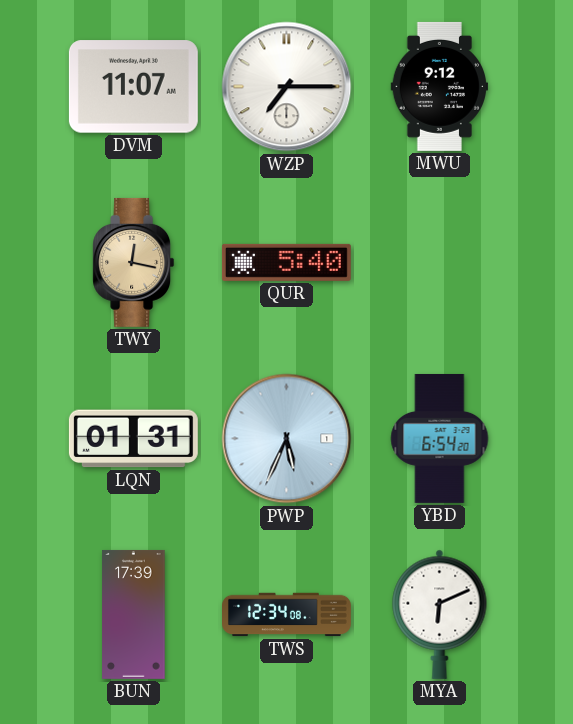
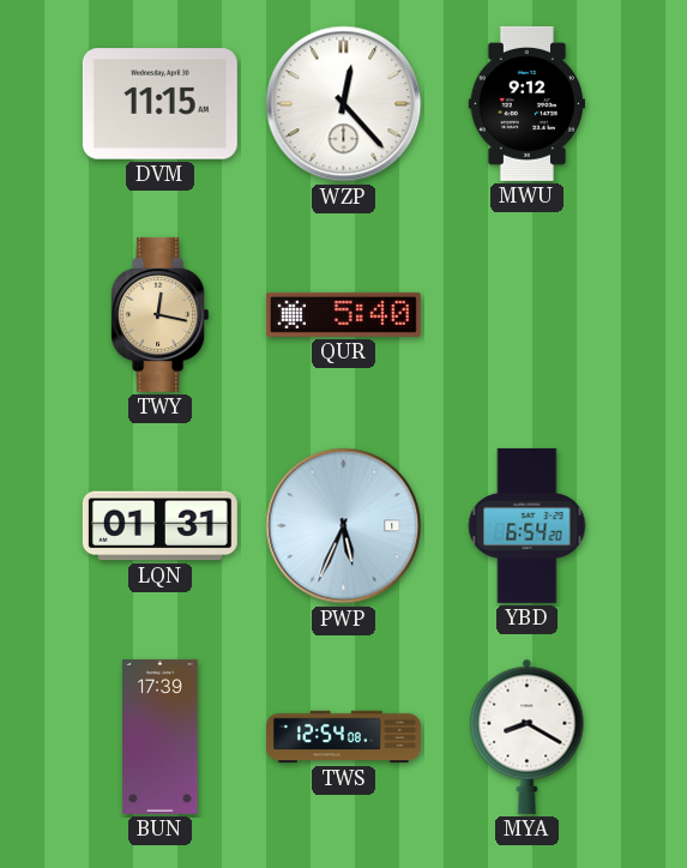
DVM: 11:07 -> 11:15 (159, 104)
WZP: 7:15 -> 12:23 (344, 104)
TWS: 12:34 -> 12:54 (344, 737)
MYA: 6:11 -> 8:20 (528, 736)
